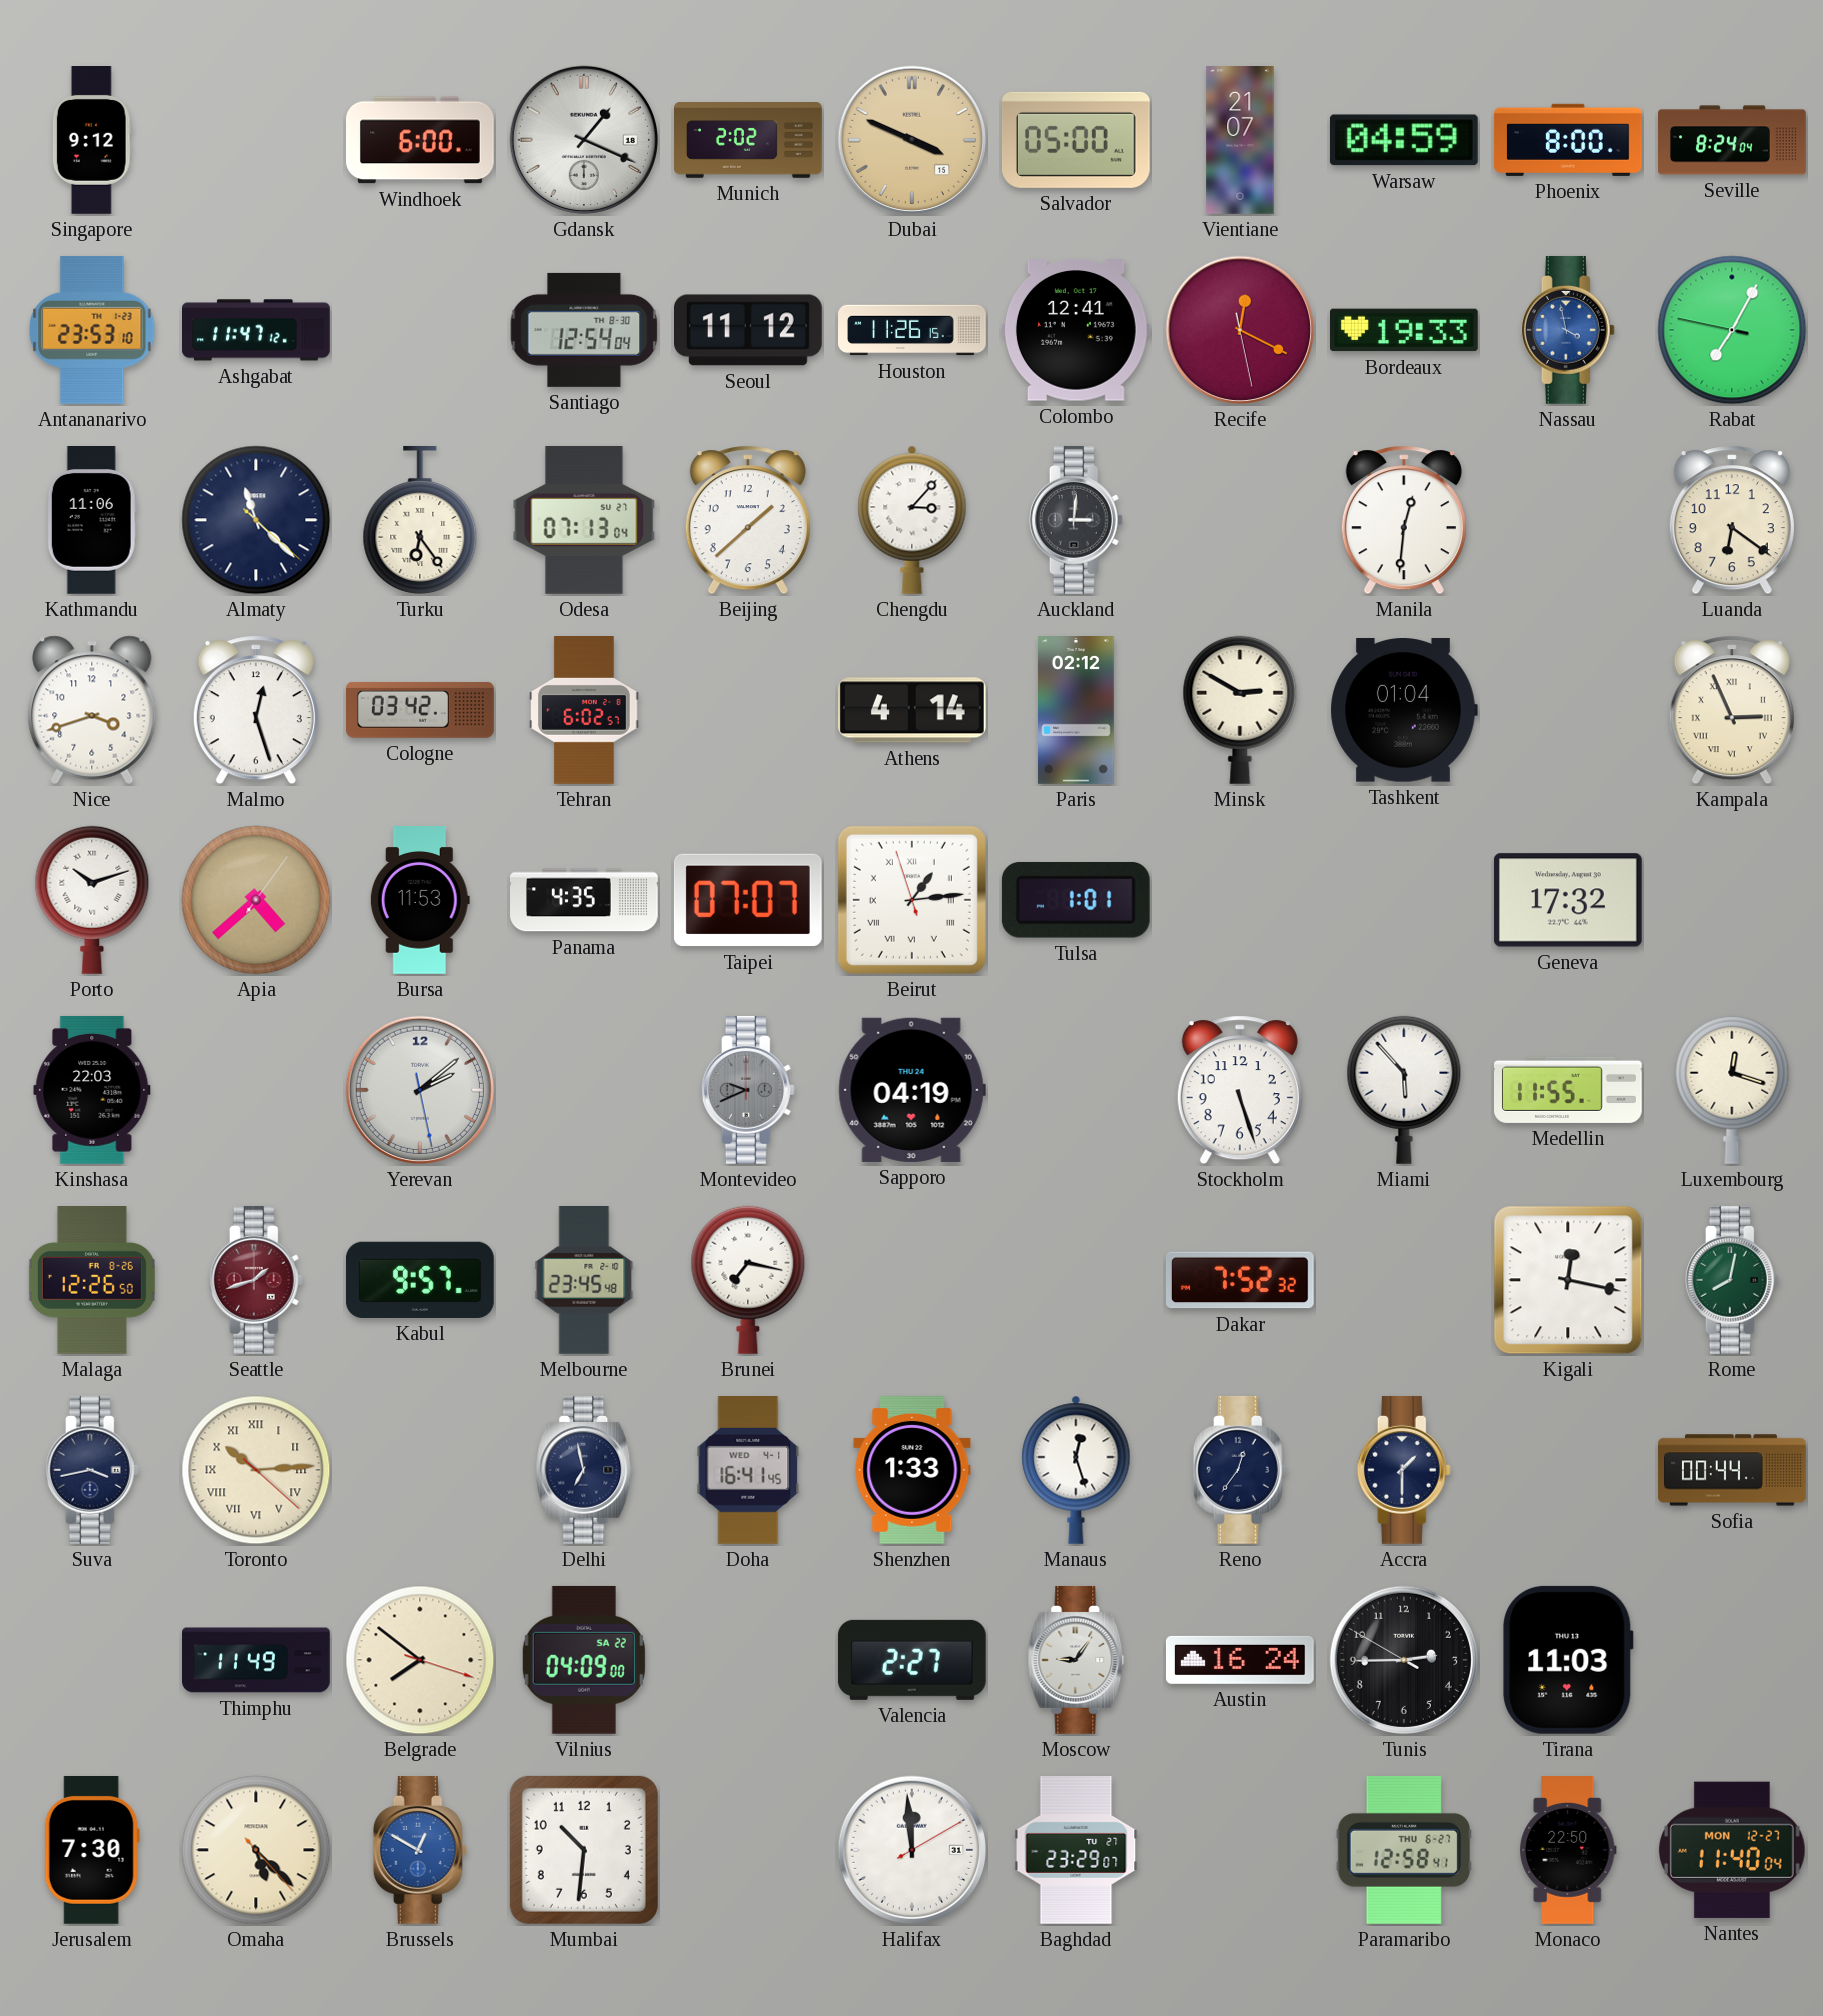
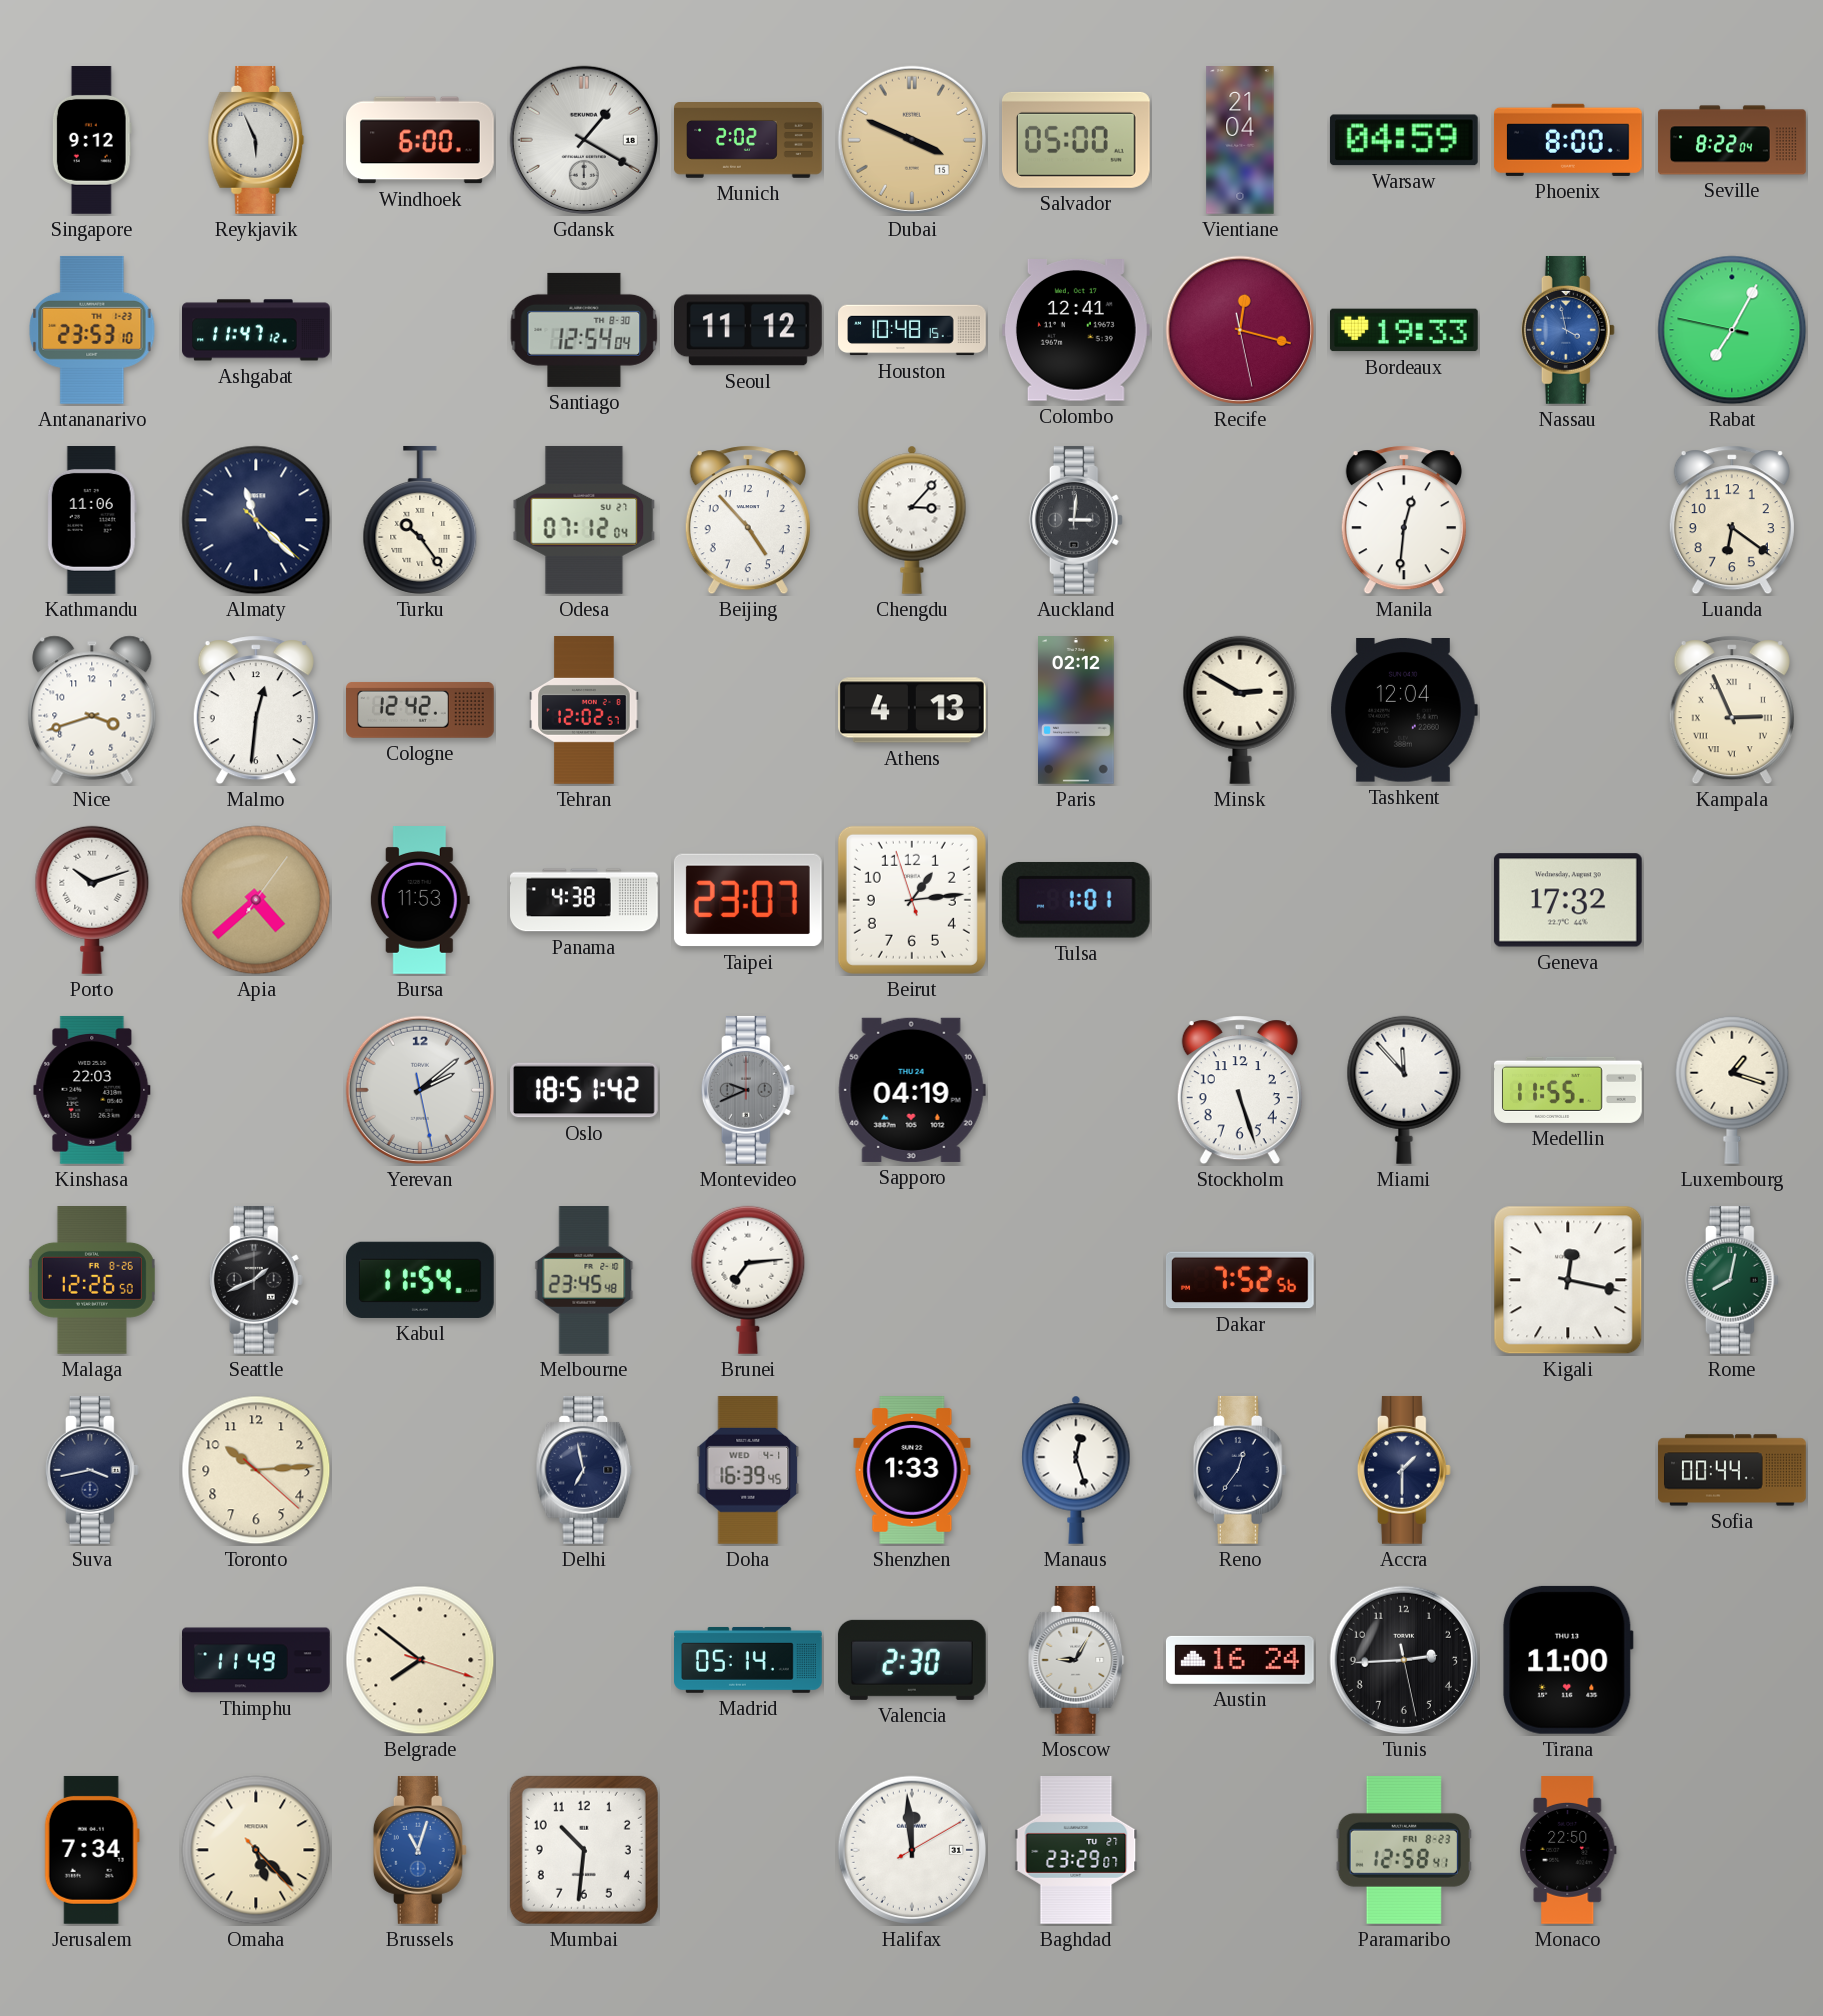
Reykjavik: none -> 5:56 (256, 140)
Gdansk: 1:19 -> 1:20 (584, 140)
Vientiane: 21:07 -> 21:04 (1240, 141)
Seville: 8:24 -> 8:22 (1732, 140)
Houston: 11:26 -> 10:48 (912, 330)
Recife: 12:19 -> 12:17 (1240, 330)
Turku: 6:24 -> 10:24 (420, 520)
Odesa: 07:13 -> 07:12 (584, 520)
Beijing: 1:38 -> 4:53 (748, 520)
Malmo: 12:27 -> 12:31 (256, 710)
Cologne: 03:42 -> 12:42 (421, 710)
Tehran: 6:02 -> 12:02 (584, 710)
Athens: 4:14 -> 4:13 (912, 710)
Tashkent: 01:04 -> 12:04 (1404, 711)
Panama: 4:35 -> 4:38 (584, 900)
Taipei: 07:07 -> 23:07 (748, 900)
Beirut numerals: Roman -> Arabic (912, 900)
Oslo: none -> 18:51 (585, 1090)
Miami: 5:53 -> 11:53 (1404, 1090)
Luxembourg: 12:18 -> 1:18 (1732, 1090)
Seattle: 1:42 -> 1:41 (256, 1280)
Seattle dial: burgundy -> black (256, 1280)
Kabul: 9:57 -> 11:54 (420, 1280)
Brunei: 7:17 -> 7:14 (748, 1280)
Dakar: 7:52:32 -> 7:52:56 (1240, 1280)
Toronto numerals: Roman -> Arabic (256, 1470)
Doha: 16:41 -> 16:39 (748, 1471)
Vilnius: 04:09 -> none (584, 1660)
Madrid: none -> 05:14 (749, 1660)
Valencia: 2:27 -> 2:30 (912, 1660)
Moscow: 9:06 -> 9:05 (1076, 1660)
Tunis: 2:44:50 -> 2:44:28 (1404, 1660)
Tirana: 11:03 -> 11:00 (1568, 1660)
Jerusalem: 7:30 -> 7:34 (92, 1850)
Brussels: 12:50 -> 11:03 (420, 1850)
Paramaribo date: THU 6-27 -> FRI 8-23 (1404, 1850)
Nantes: 11:40 -> none (1732, 1850)
